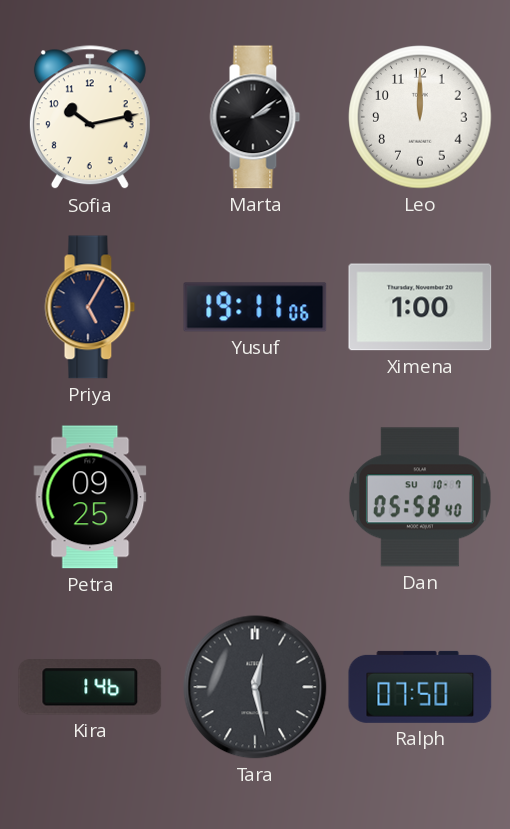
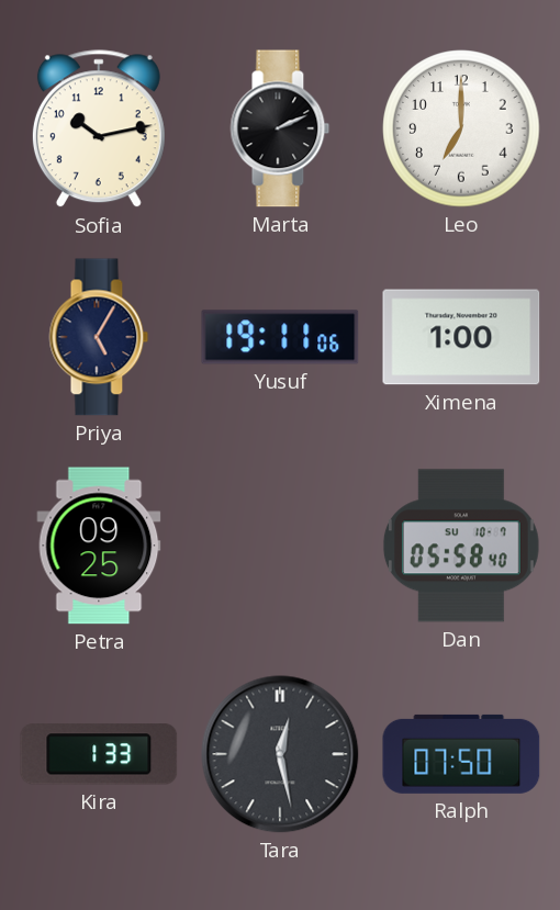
Marta: 2:09 -> 2:11 (280, 128)
Leo: 12:00 -> 7:00 (461, 128)
Kira: 1:46 -> 1:33 (99, 754)
